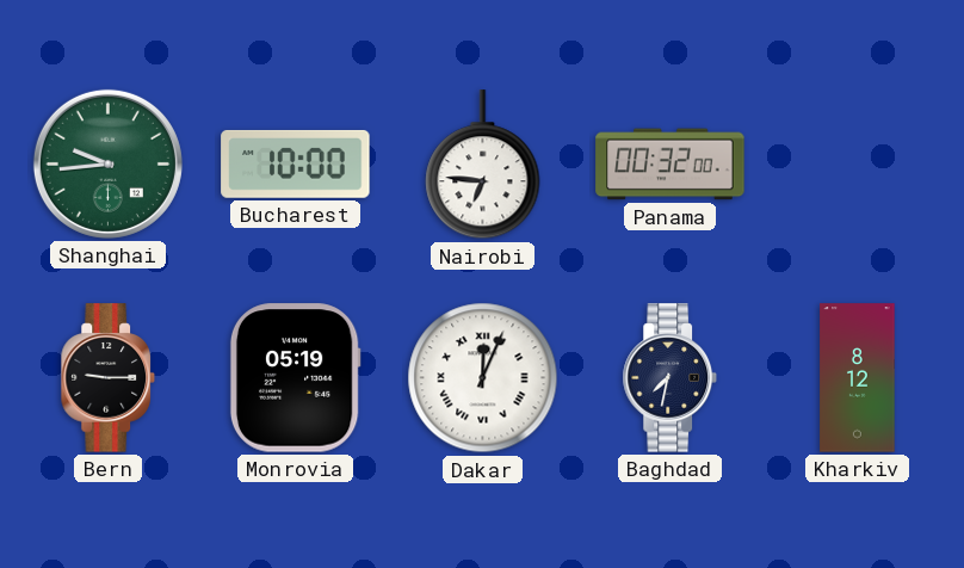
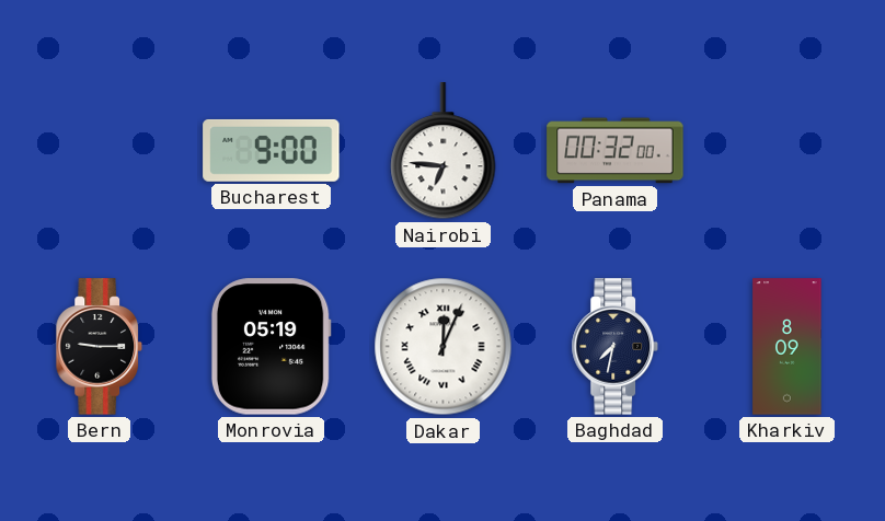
Shanghai: 9:44 -> none (107, 163)
Bucharest: 10:00 -> 9:00 (272, 150)
Kharkiv: 8:12 -> 8:09 (788, 347)
